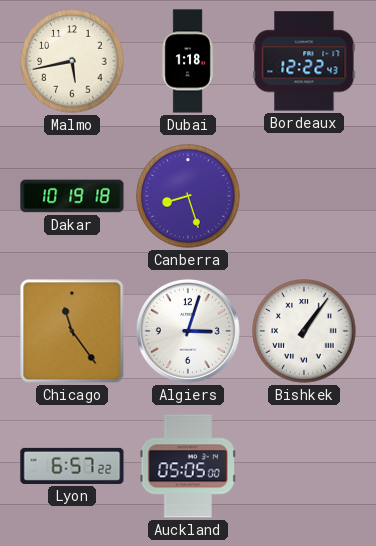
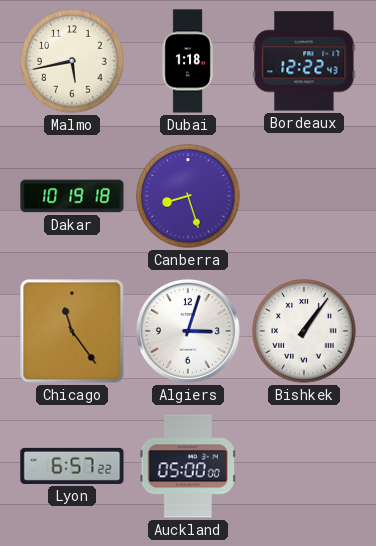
Auckland: 05:05 -> 05:00 (188, 466)
